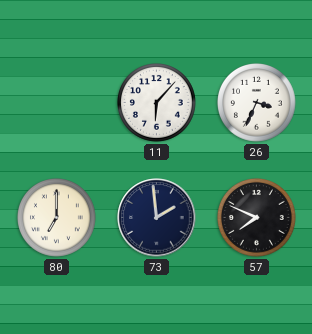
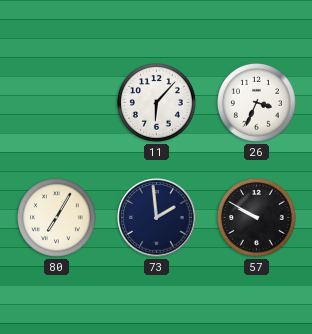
80: 7:00 -> 7:05 (57, 218)
57: 7:49 -> 9:50 (257, 218)
